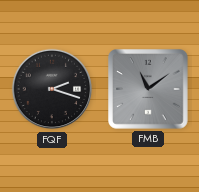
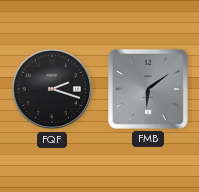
FMB: 11:09 -> 6:09 (149, 90)
